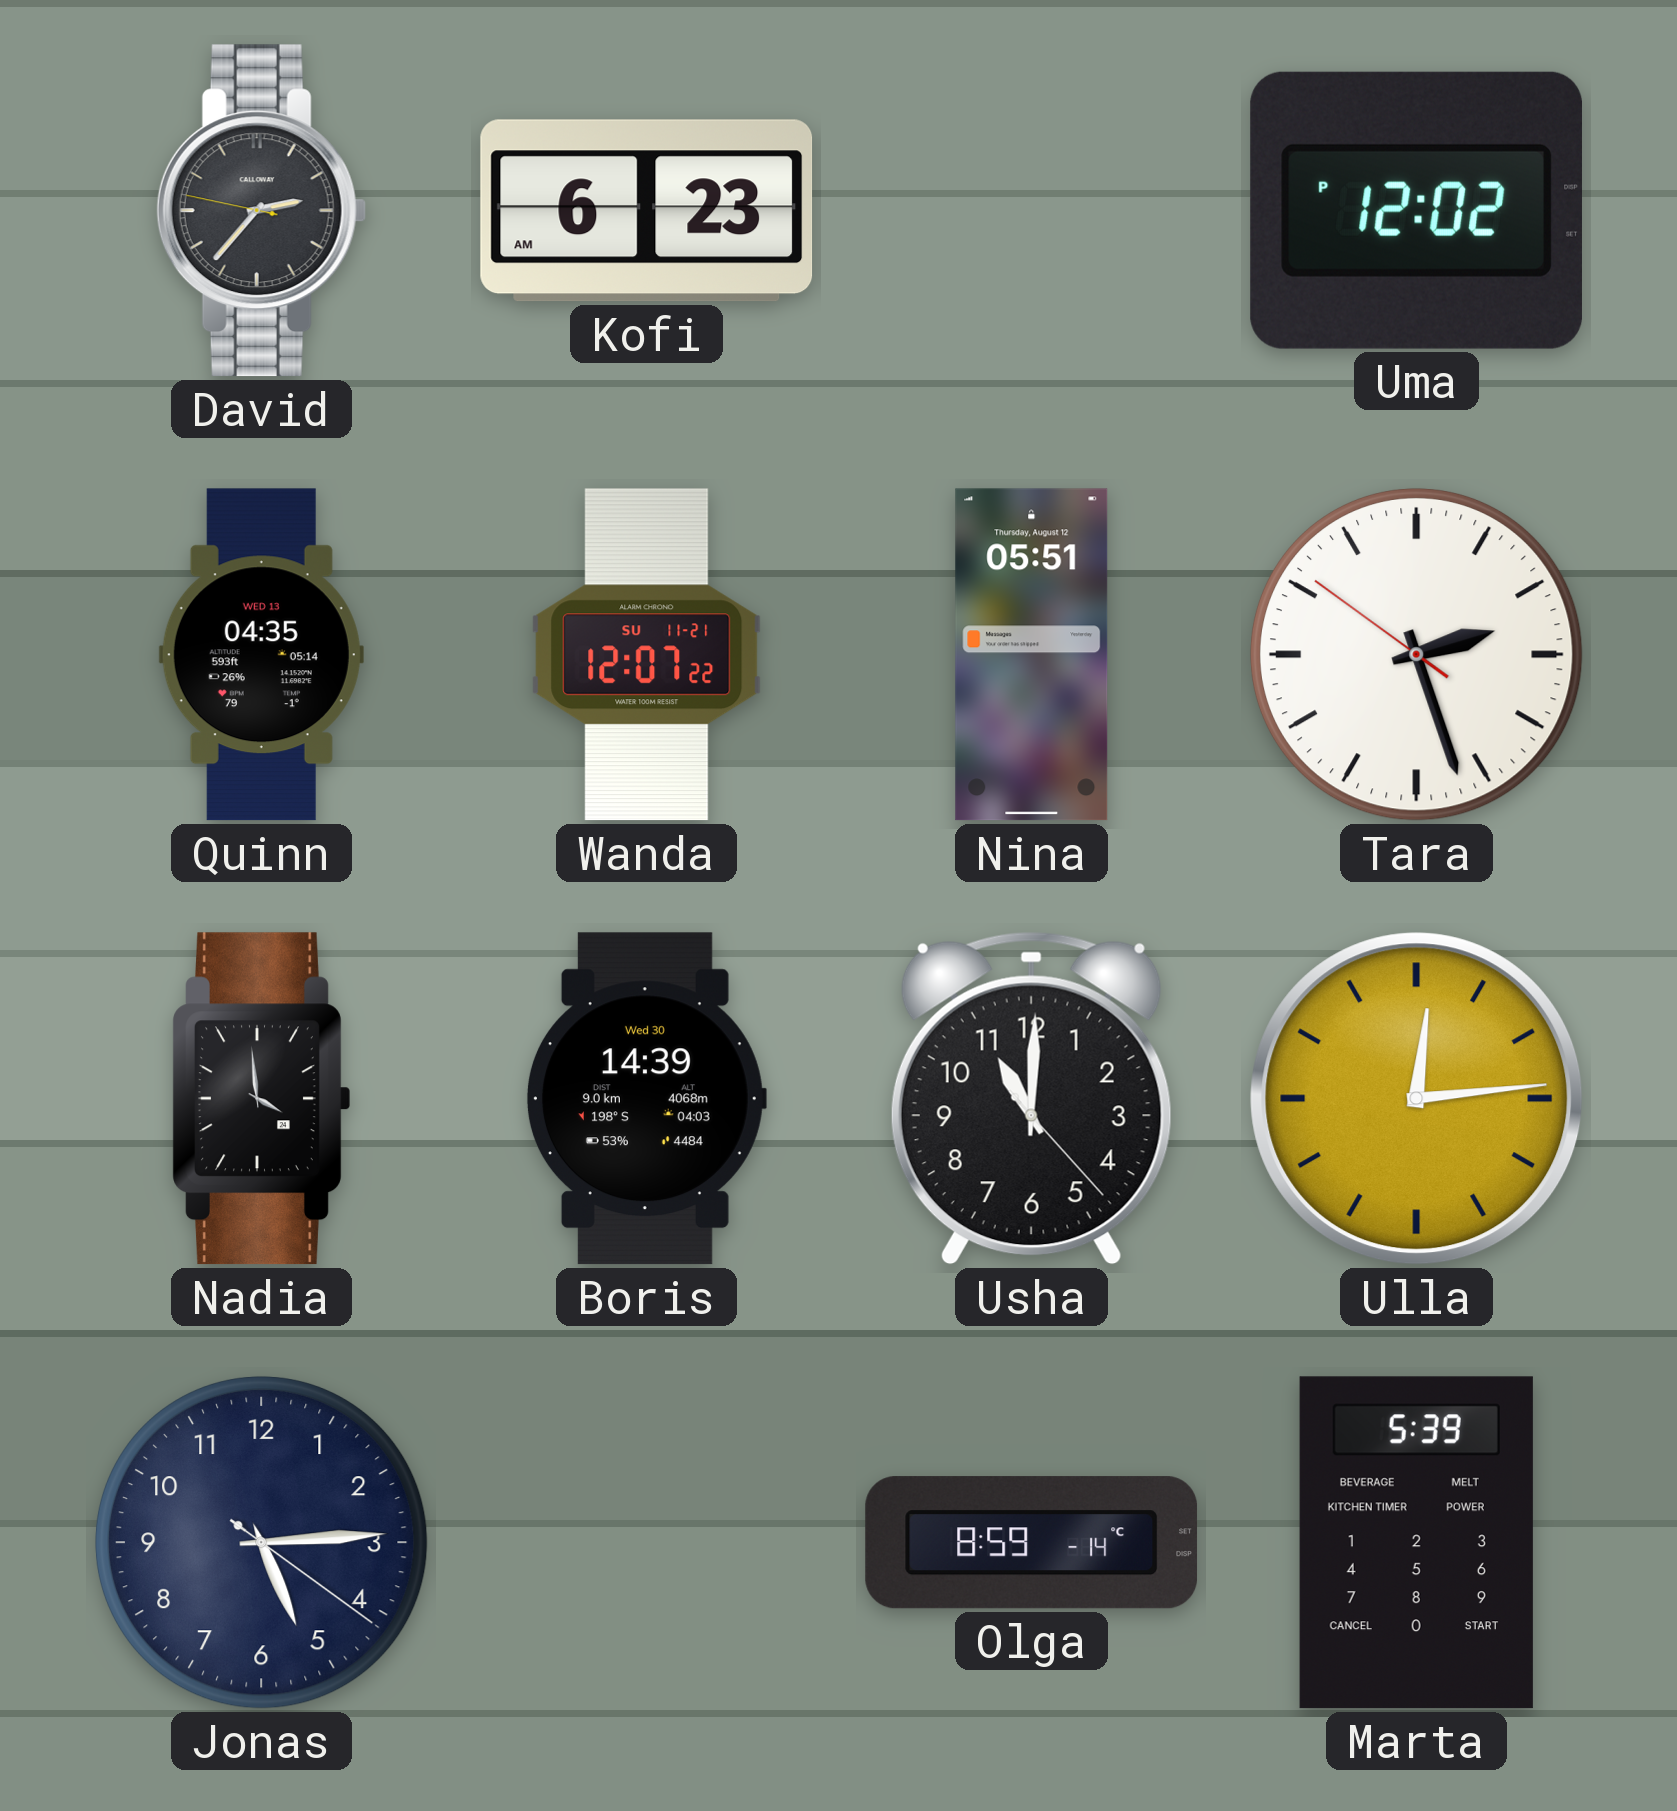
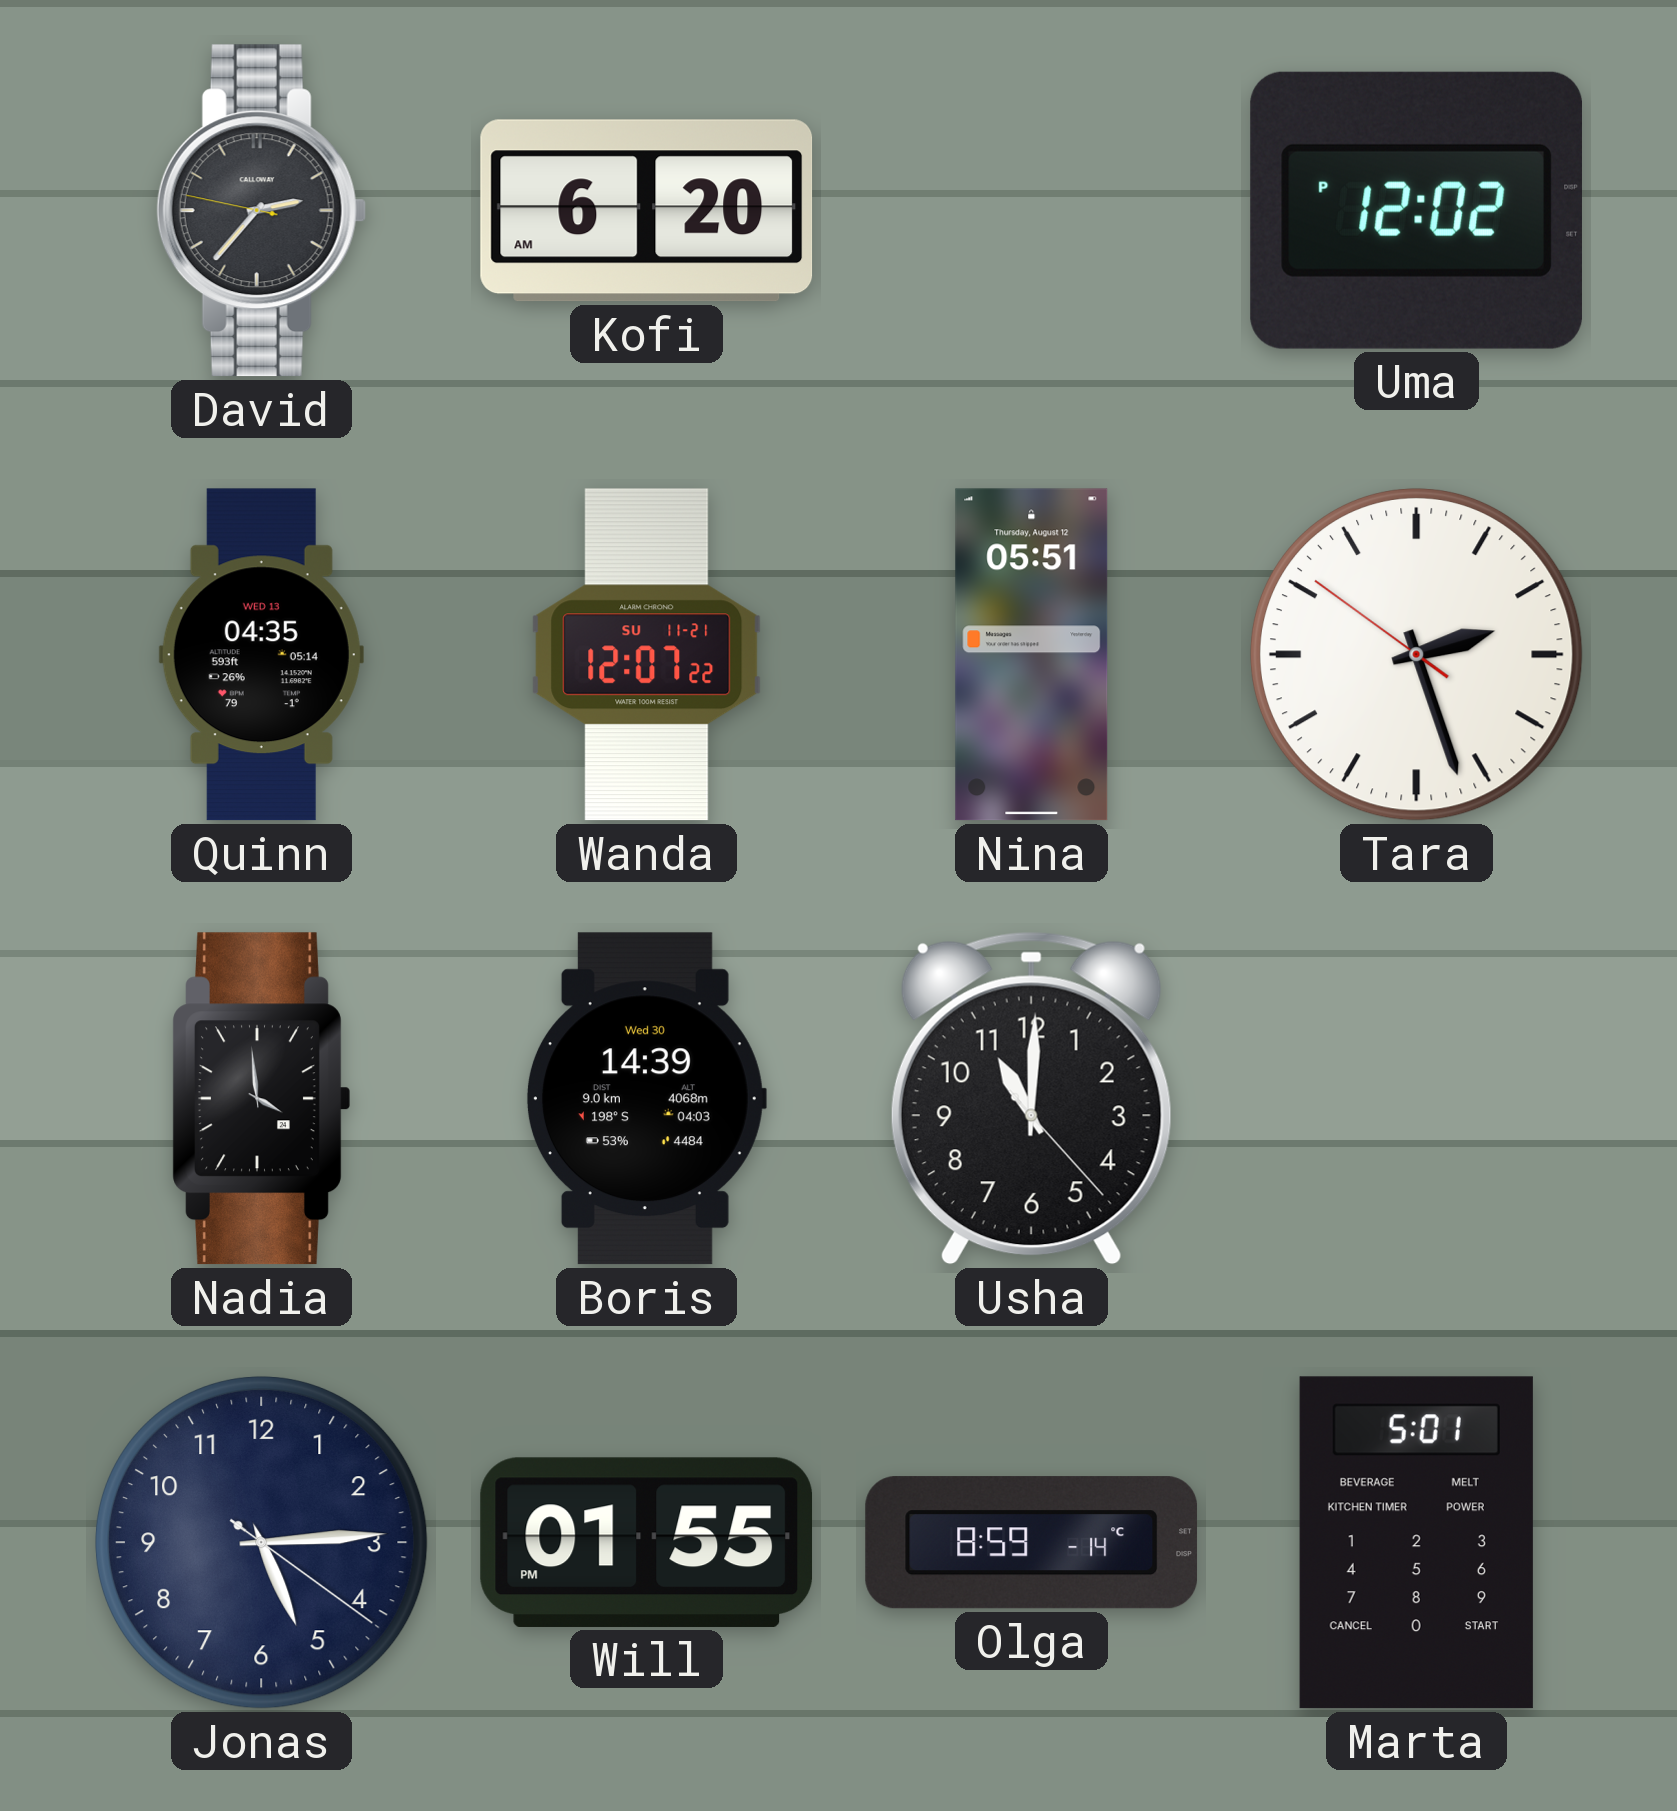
Kofi: 6:23 -> 6:20 (647, 211)
Ulla: 12:14 -> none (1417, 1099)
Will: none -> 01:55 (647, 1542)
Marta: 5:39 -> 5:01 (1416, 1543)
